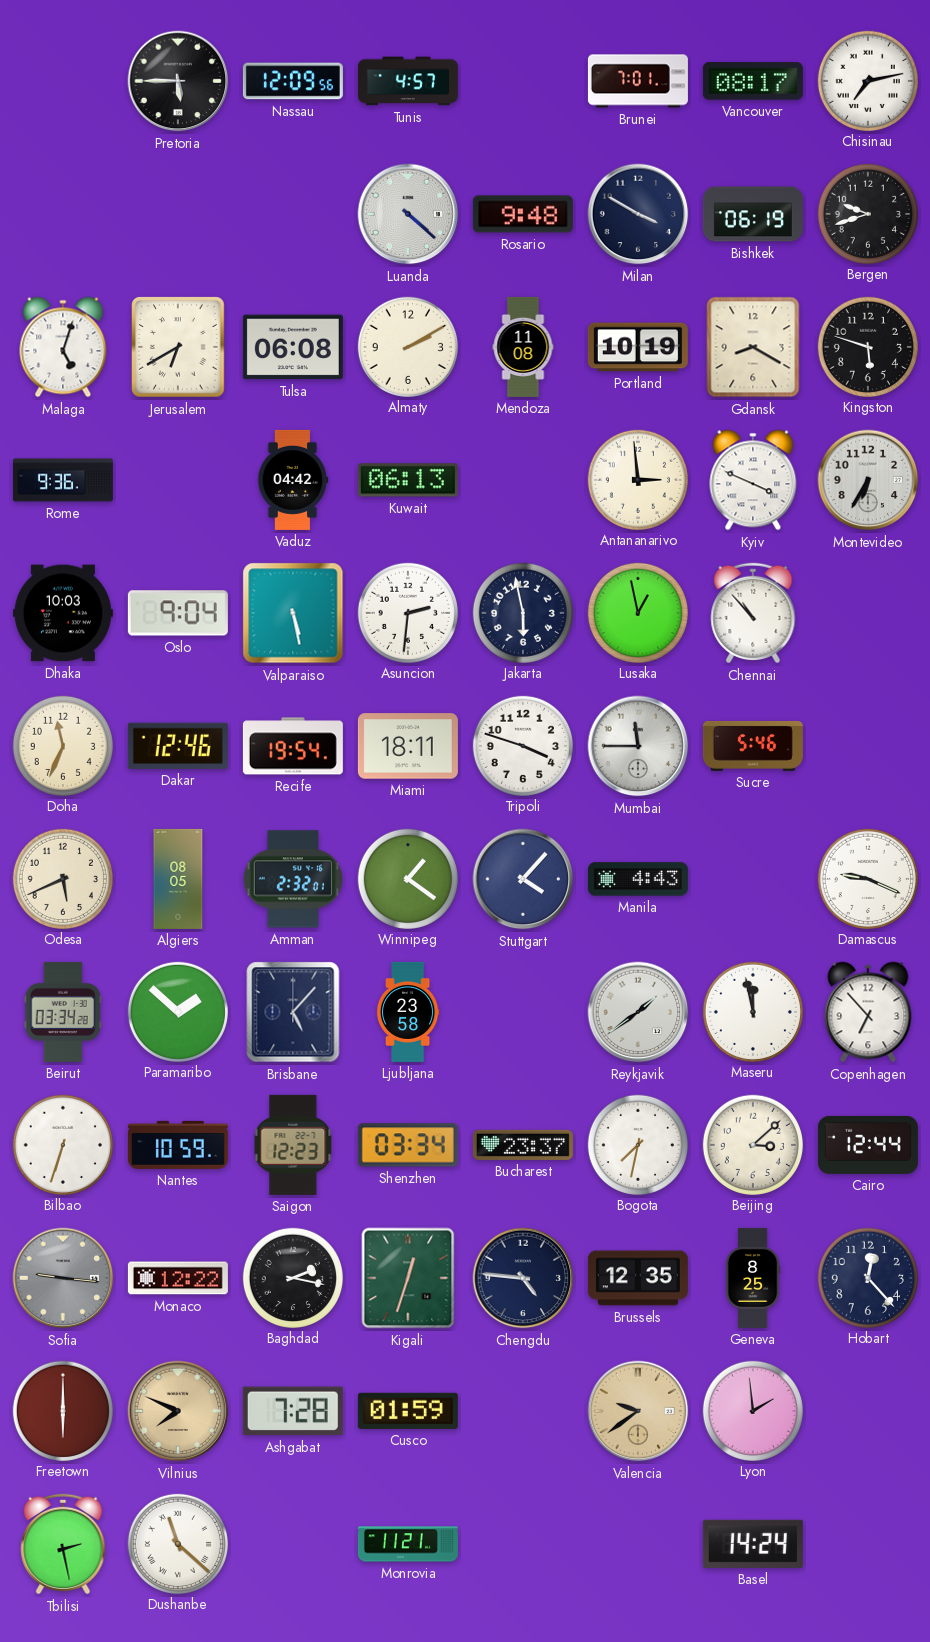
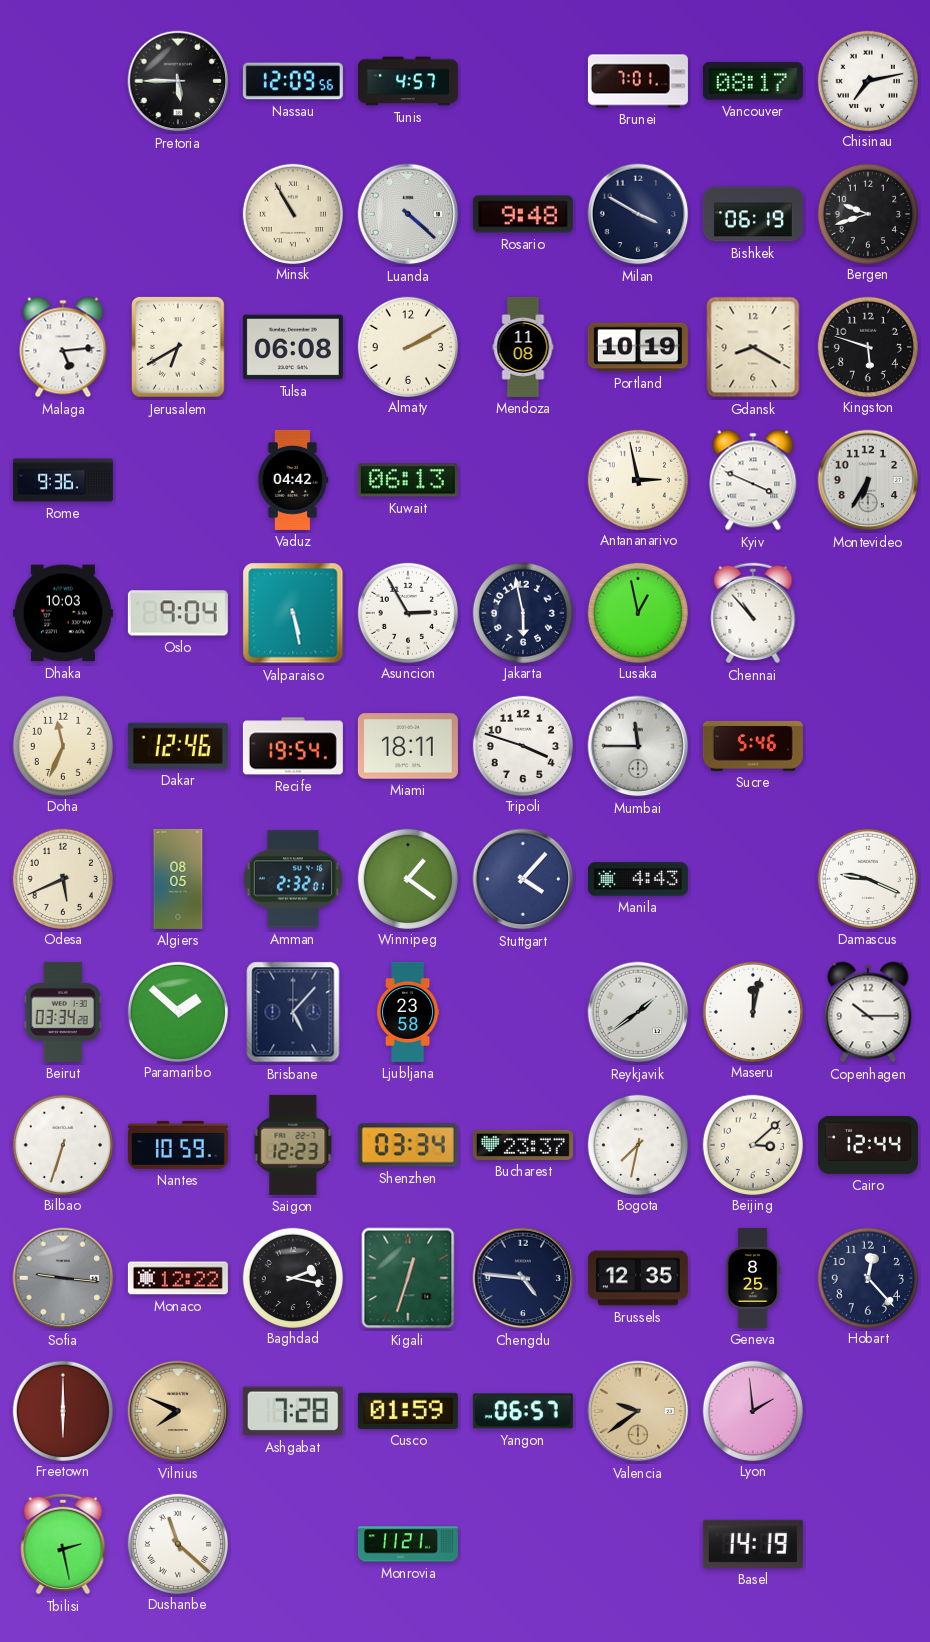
Minsk: none -> 10:55 (292, 213)
Malaga: 5:03 -> 5:14 (63, 347)
Antananarivo: 2:59 -> 2:58 (637, 479)
Asuncion: 2:31 -> 2:55 (407, 612)
Maseru: 11:58 -> 12:02 (752, 1011)
Copenhagen: 6:53 -> 10:15 (868, 1012)
Yangon: none -> 06:57 (523, 1411)
Basel: 14:24 -> 14:19 (753, 1544)
